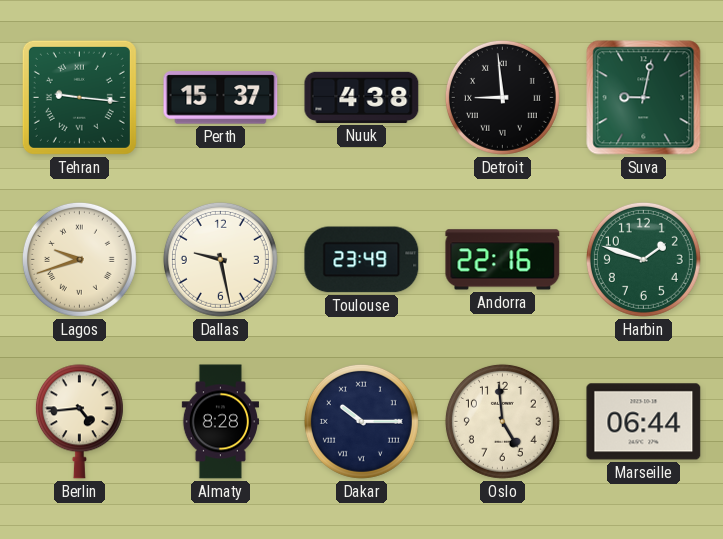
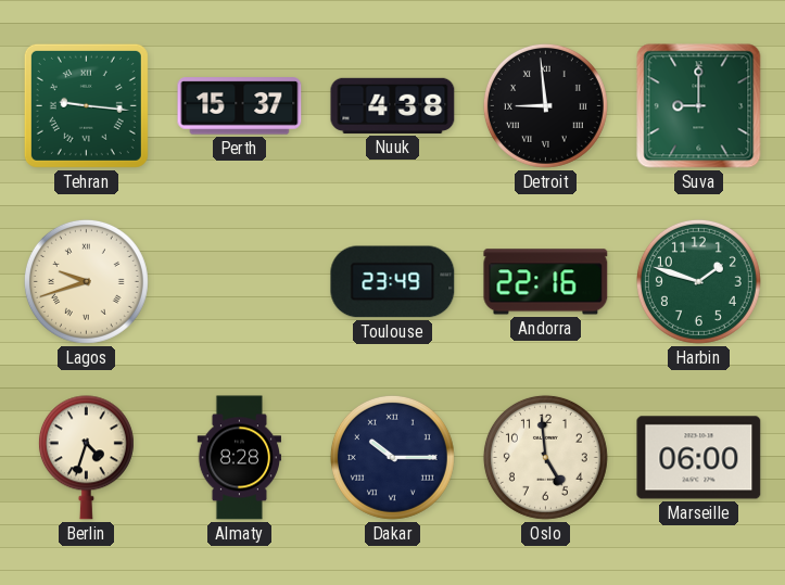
Suva: 9:02 -> 9:00 (699, 106)
Dallas: 9:28 -> none (220, 259)
Berlin: 4:44 -> 4:33 (86, 458)
Marseille: 06:44 -> 06:00 (699, 458)
